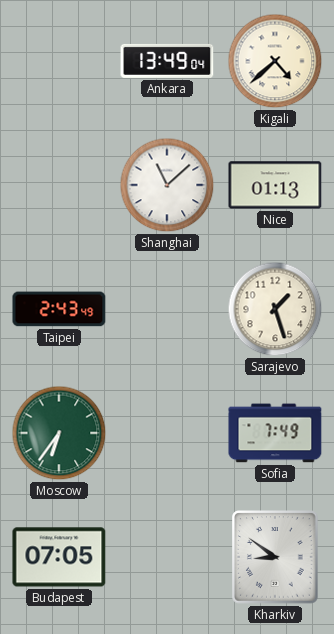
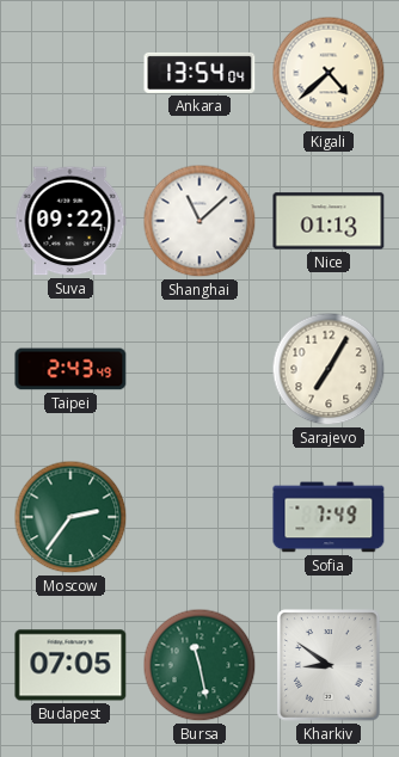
Ankara: 13:49 -> 13:54 (199, 73)
Suva: none -> 09:22 (70, 221)
Sarajevo: 1:27 -> 7:05 (329, 369)
Moscow: 6:36 -> 2:36 (70, 517)
Bursa: none -> 11:28 (199, 665)
